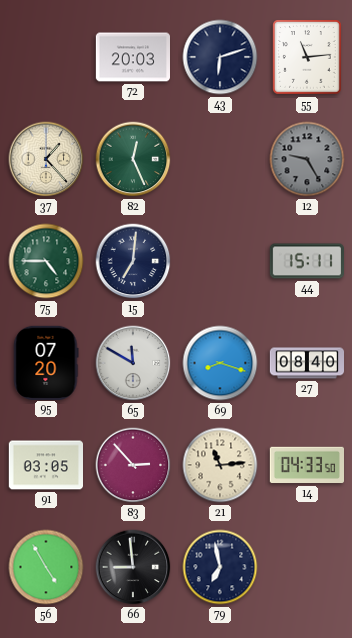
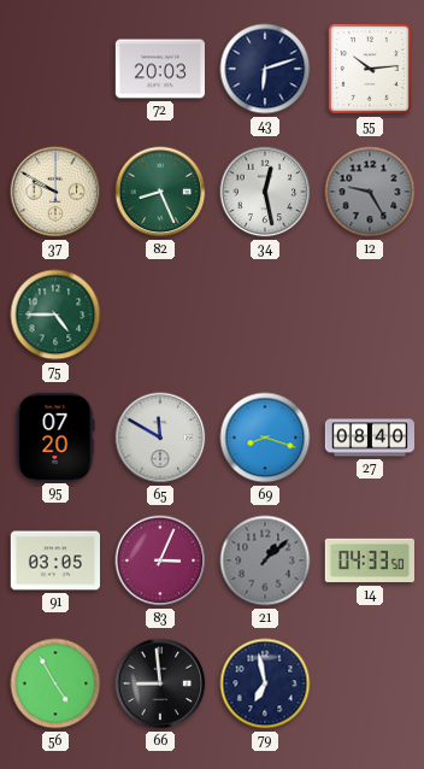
55: 11:14 -> 10:14 (371, 69)
37: 1:23 -> 9:50 (55, 192)
82: 12:26 -> 8:26 (160, 192)
34: none -> 12:28 (265, 192)
15: 7:01 -> none (133, 261)
44: 15:11 -> none (306, 261)
83: 2:53 -> 3:04 (160, 560)
21: 11:14 -> 1:08 (265, 560)
21 dial: cream -> grey (265, 560)
